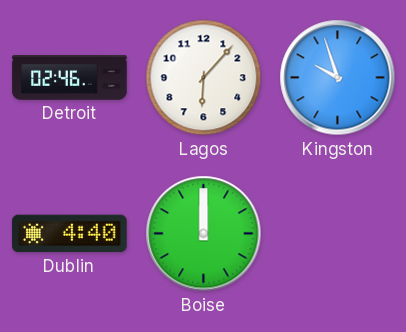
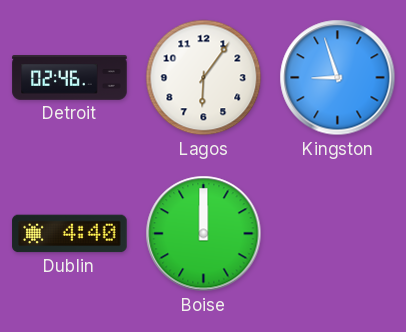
Lagos: 6:07 -> 6:06 (204, 78)
Kingston: 9:57 -> 8:57 (338, 78)
